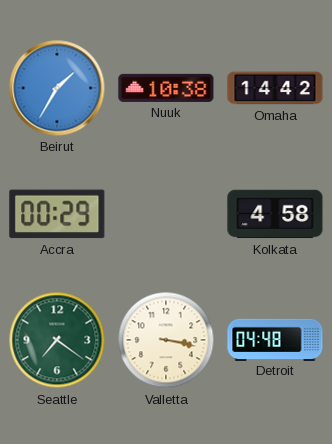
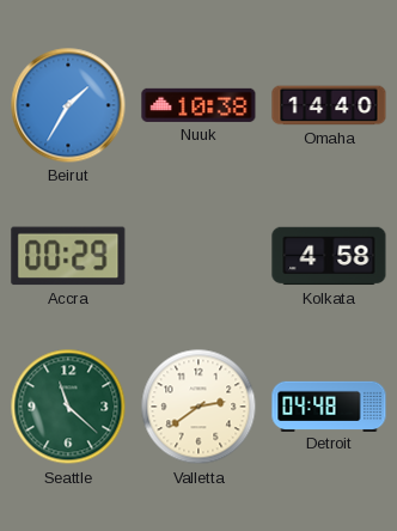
Omaha: 14:42 -> 14:40 (329, 105)
Seattle: 7:21 -> 11:22 (68, 407)
Valletta: 3:17 -> 2:39 (198, 407)
